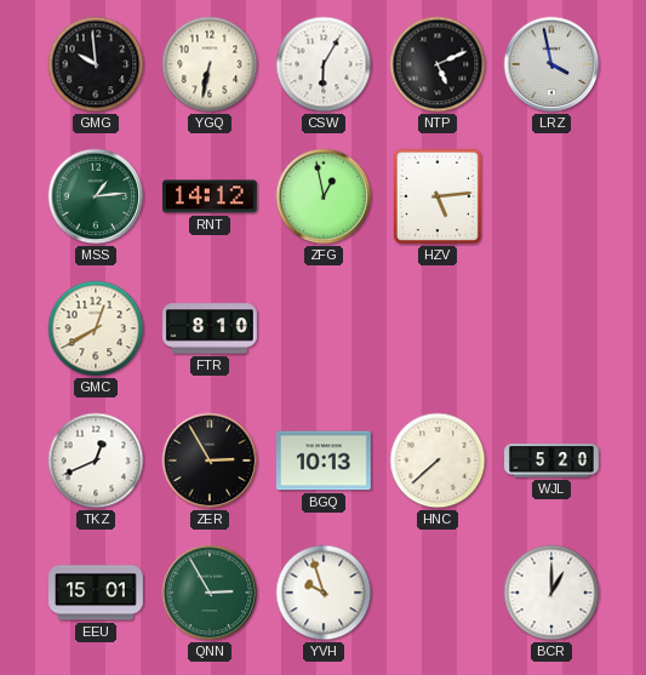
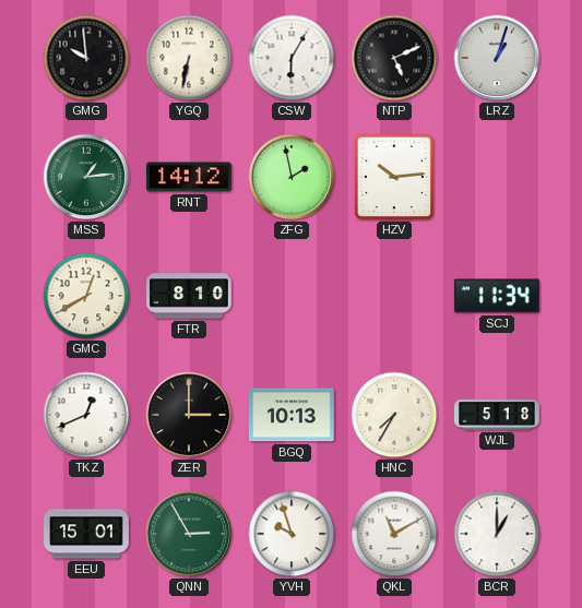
LRZ: 3:58 -> 1:03 (497, 58)
ZFG: 12:58 -> 1:58 (292, 177)
HZV: 5:14 -> 10:14 (393, 177)
SCJ: none -> 11:34 (497, 296)
ZER: 2:55 -> 3:00 (189, 415)
HNC: 7:38 -> 7:35 (394, 415)
WJL: 5:20 -> 5:18 (498, 415)
QKL: none -> 11:10 (394, 534)
